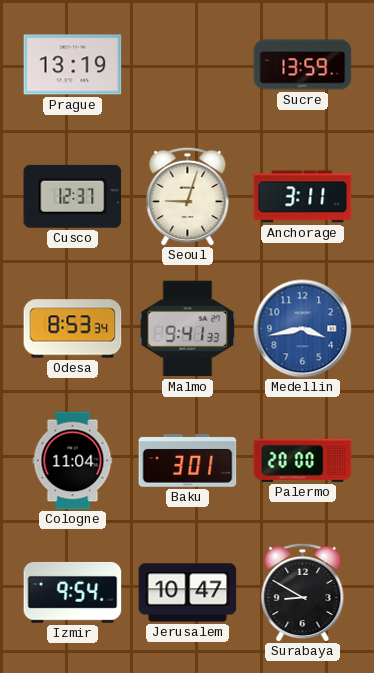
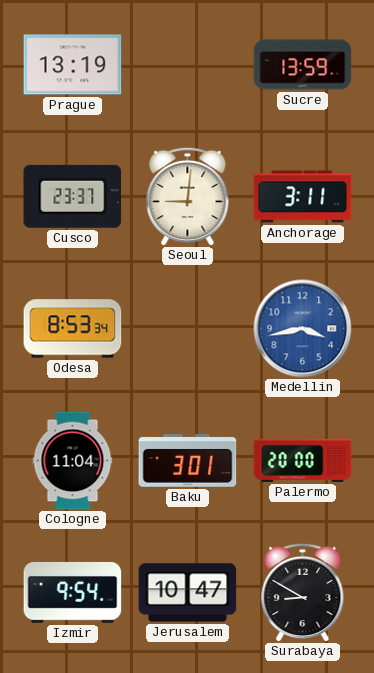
Cusco: 12:37 -> 23:37 (73, 196)
Seoul: 9:03 -> 9:01 (188, 196)
Malmo: 9:41 -> none (188, 329)
